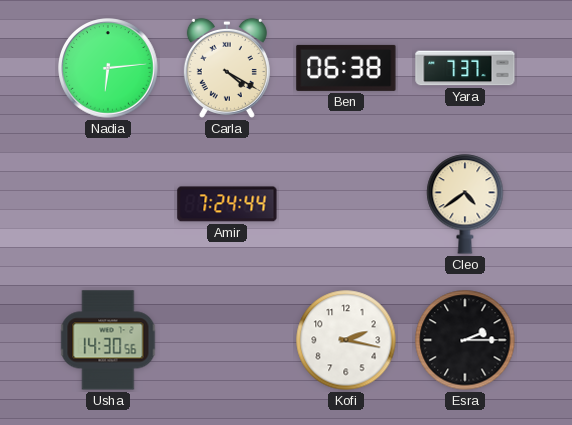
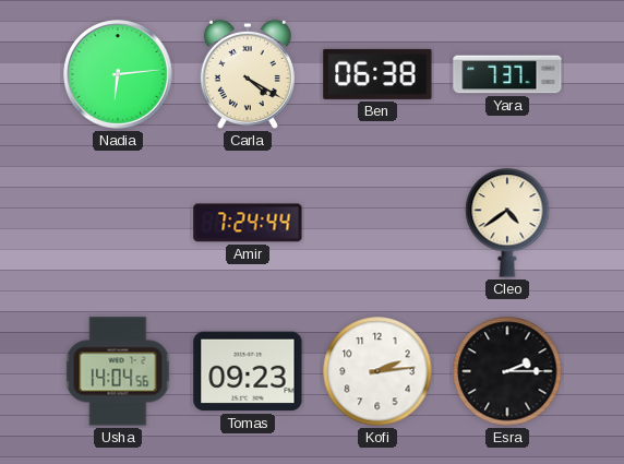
Usha: 14:30 -> 14:04 (118, 371)
Tomas: none -> 09:23 (248, 371)
Kofi: 2:17 -> 2:14 (377, 371)
